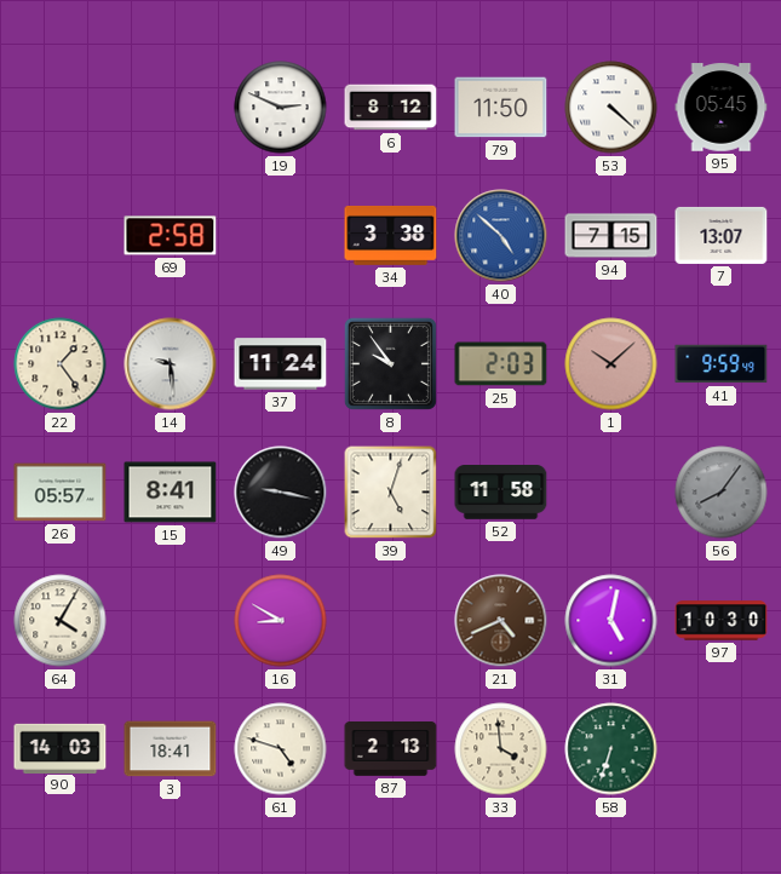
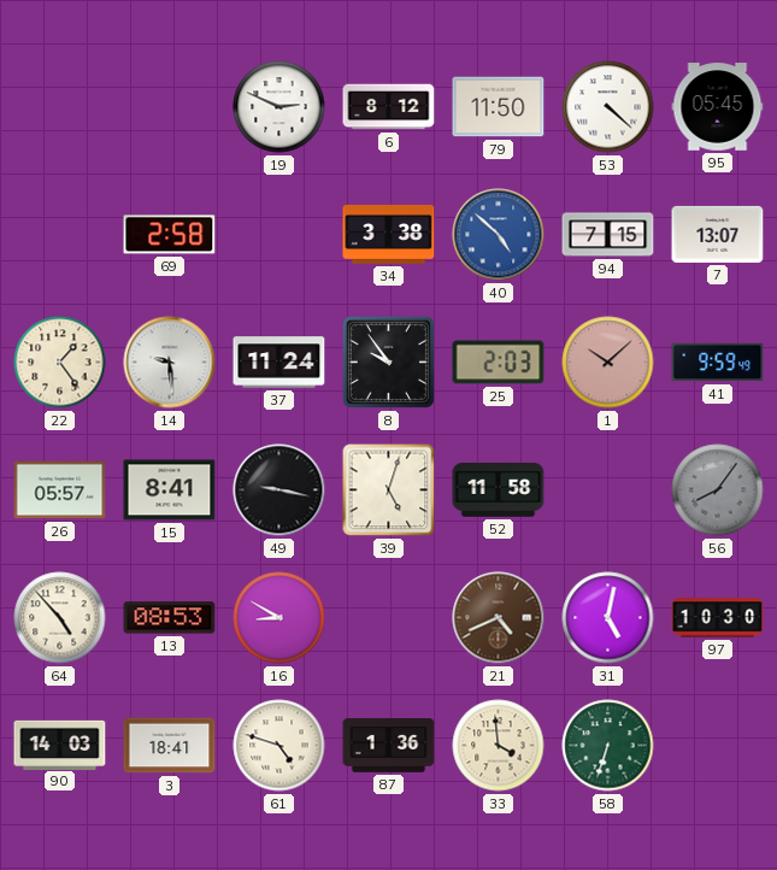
64: 4:05 -> 4:53 (60, 618)
13: none -> 08:53 (170, 618)
87: 2:13 -> 1:36 (389, 746)
